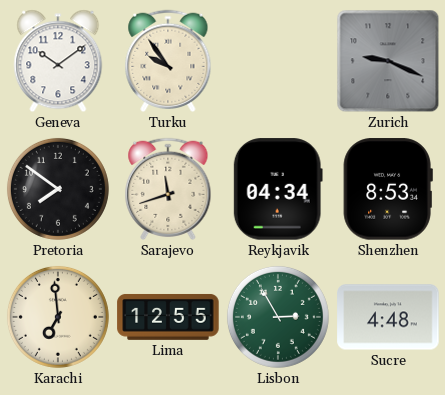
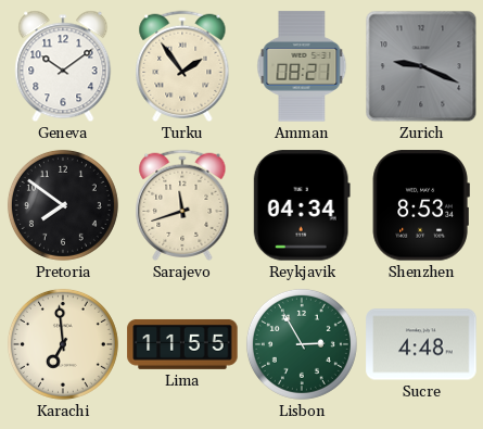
Turku: 9:54 -> 1:54 (182, 66)
Amman: none -> 08:21 (302, 66)
Lima: 12:55 -> 11:55 (182, 344)
